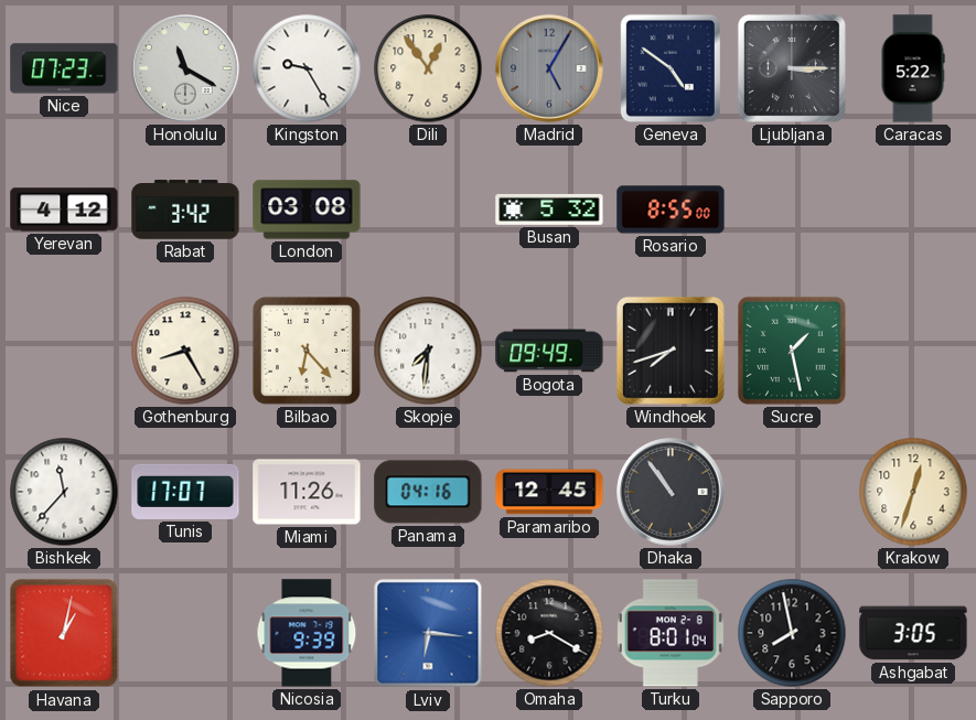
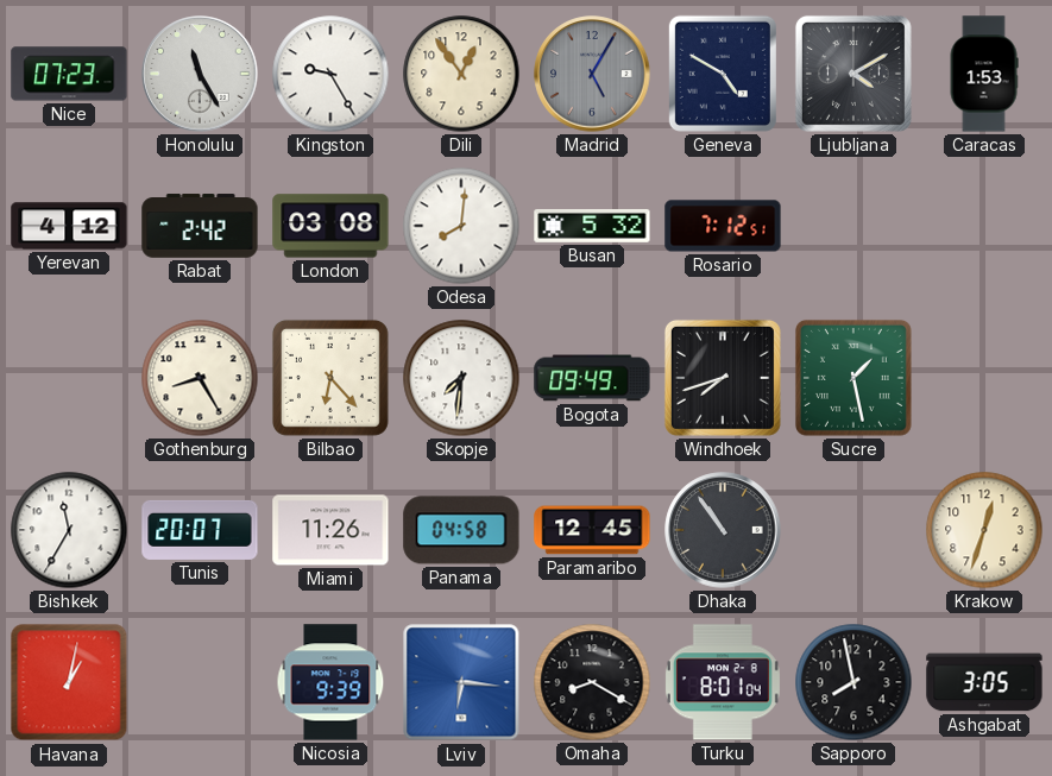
Honolulu: 11:20 -> 11:25 (200, 74)
Geneva: 4:51 -> 4:50 (723, 74)
Ljubljana: 3:15 -> 4:10 (853, 74)
Caracas: 5:22 -> 1:53 (984, 74)
Rabat: 3:42 -> 2:42 (200, 226)
Odesa: none -> 8:01 (461, 226)
Rosario: 8:55 -> 7:12 (723, 226)
Bishkek: 11:37 -> 11:35 (69, 530)
Tunis: 17:07 -> 20:07 (200, 530)
Panama: 04:16 -> 04:58 (461, 530)
